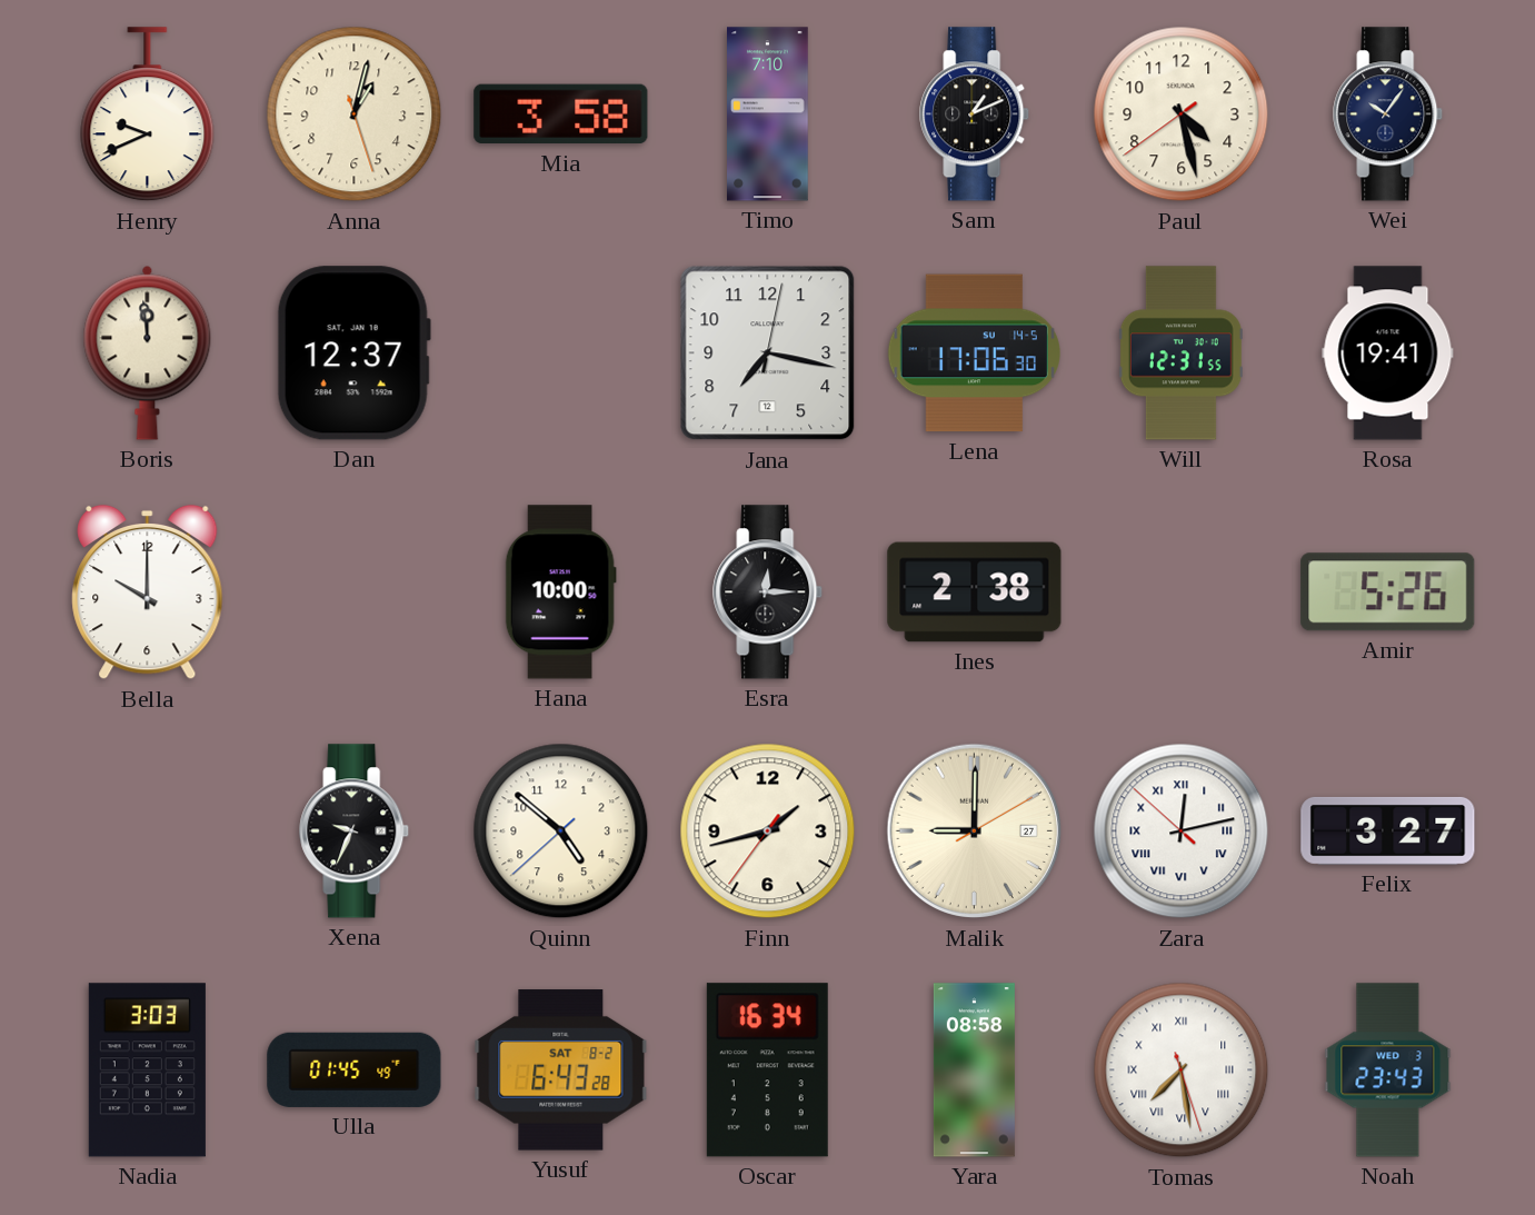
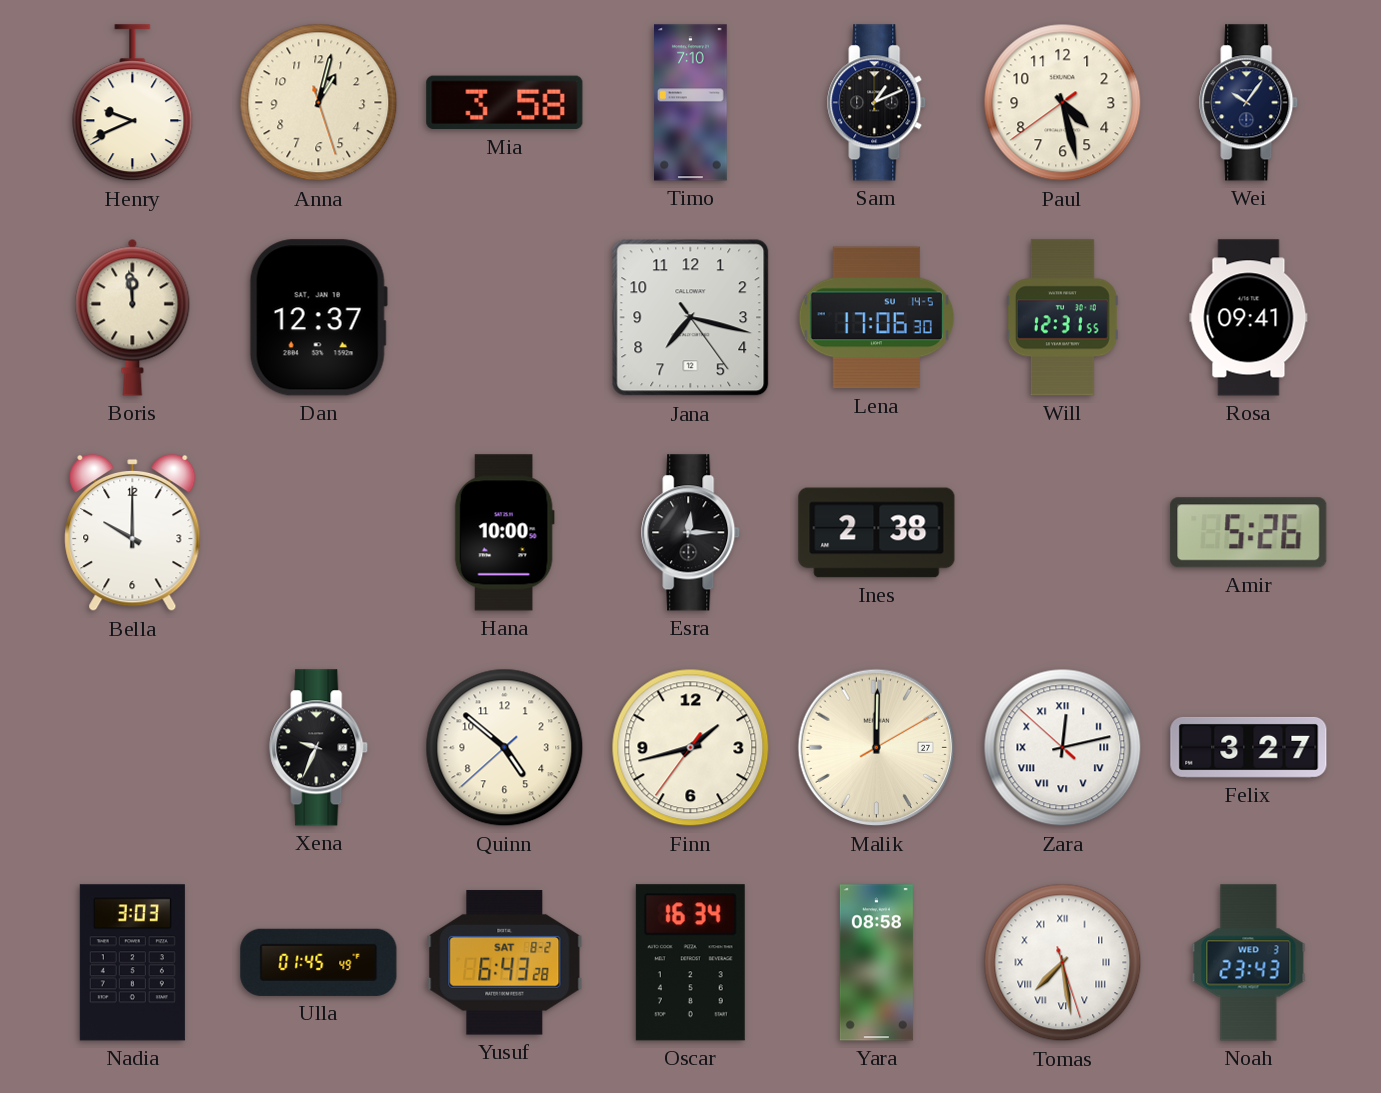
Jana: 7:17:02 -> 7:17:24 (691, 318)
Rosa: 19:41 -> 09:41 (1249, 318)
Malik: 9:00 -> 12:00 (877, 748)
